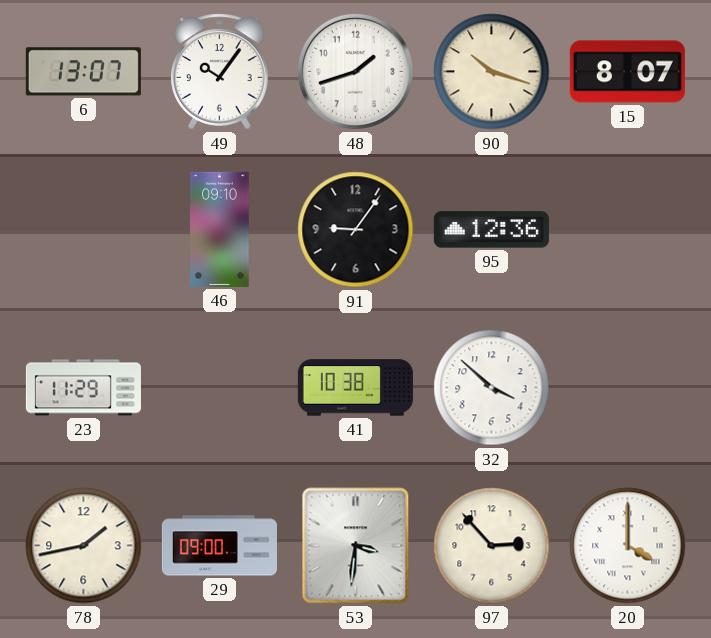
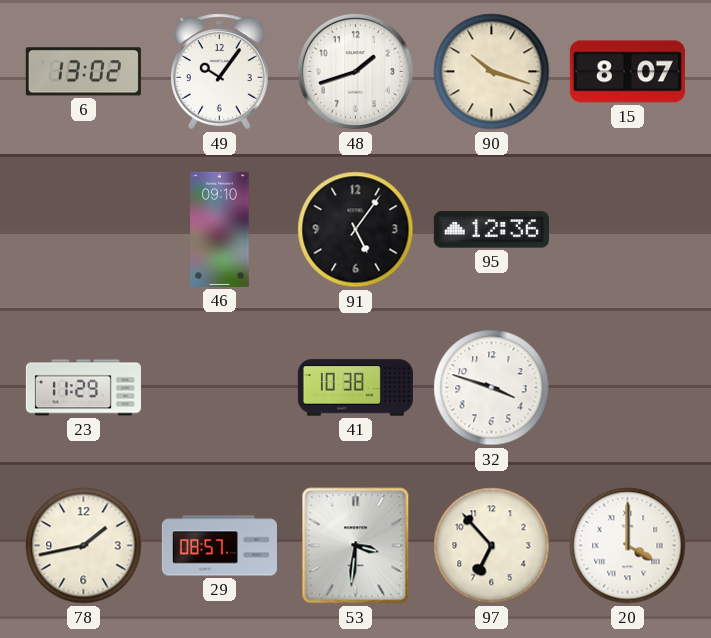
6: 13:07 -> 13:02 (83, 72)
91: 9:06 -> 5:06 (356, 230)
32: 3:52 -> 3:48 (492, 388)
29: 09:00 -> 08:57 (219, 546)
97: 2:53 -> 6:53 (492, 546)
